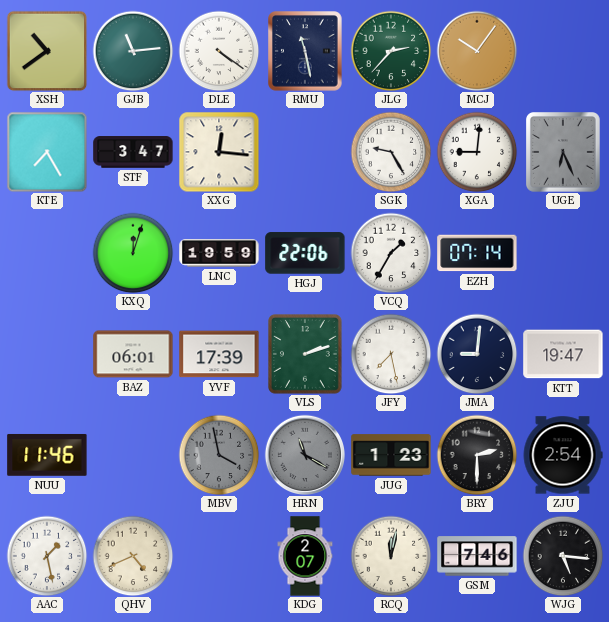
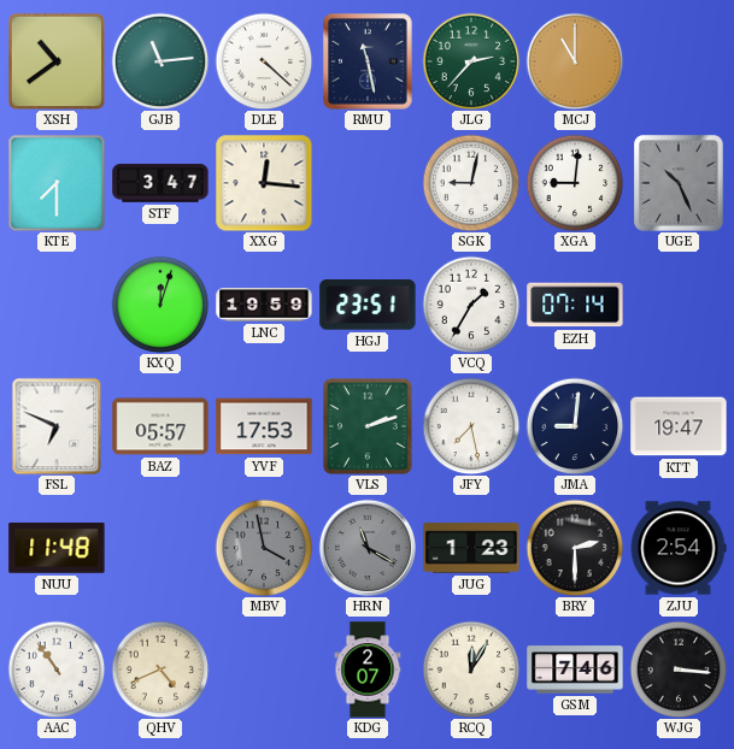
DLE: 4:21 -> 4:22 (264, 61)
MCJ: 10:06 -> 11:00 (575, 61)
KTE: 7:25 -> 7:30 (57, 183)
SGK: 9:25 -> 9:02 (471, 183)
UGE: 6:26 -> 10:26 (680, 184)
HGJ: 22:06 -> 23:51 (368, 305)
FSL: none -> 6:49 (57, 426)
BAZ: 06:01 -> 05:57 (160, 426)
YVF: 17:39 -> 17:53 (264, 426)
NUU: 11:46 -> 11:48 (57, 548)
AAC: 1:28 -> 10:54 (57, 670)
RCQ: 12:02 -> 12:05 (471, 670)
WJG: 5:16 -> 3:16 (679, 670)
